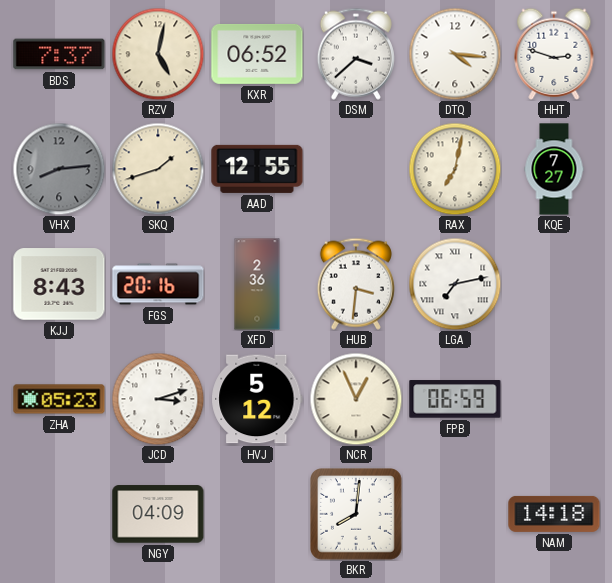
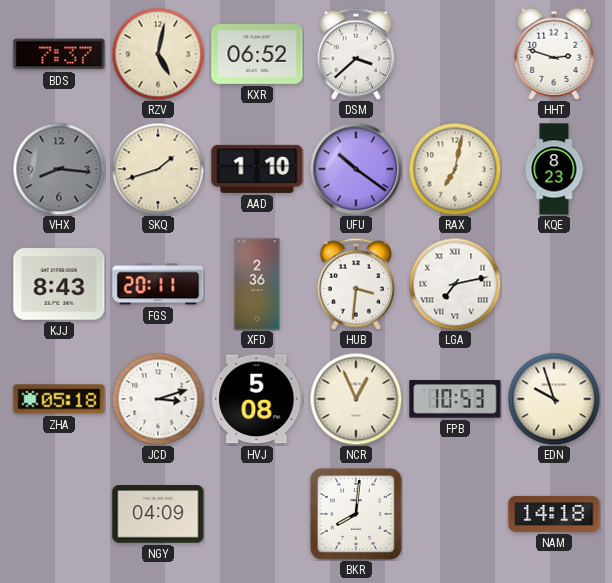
DTQ: 4:16 -> none (455, 54)
VHX: 8:14 -> 8:16 (59, 169)
AAD: 12:55 -> 1:10 (257, 169)
UFU: none -> 10:21 (356, 169)
KQE: 7:27 -> 8:23 (554, 169)
FGS: 20:16 -> 20:11 (158, 284)
ZHA: 05:23 -> 05:18 (59, 399)
HVJ: 5:12 -> 5:08 (257, 399)
FPB: 06:59 -> 10:53 (455, 399)
EDN: none -> 9:57 (554, 399)
